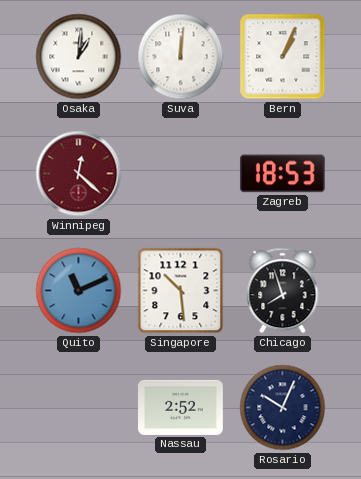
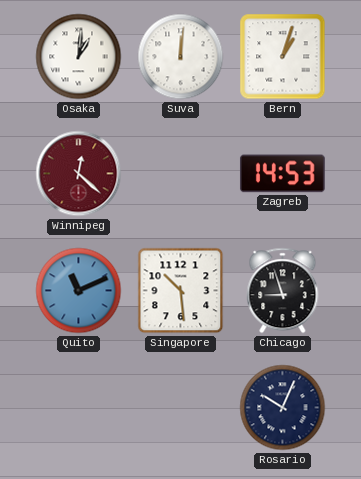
Bern: 1:04 -> 1:03 (283, 57)
Zagreb: 18:53 -> 14:53 (282, 174)
Chicago: 7:57 -> 8:57 (283, 291)
Nassau: 2:52 -> none (181, 407)
